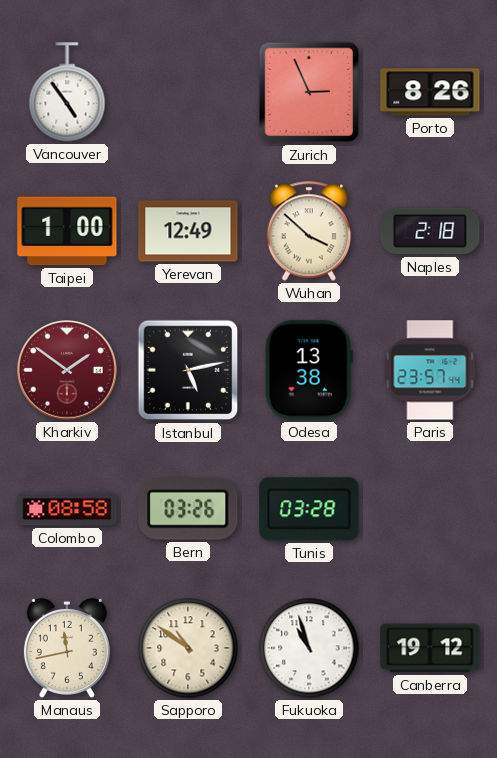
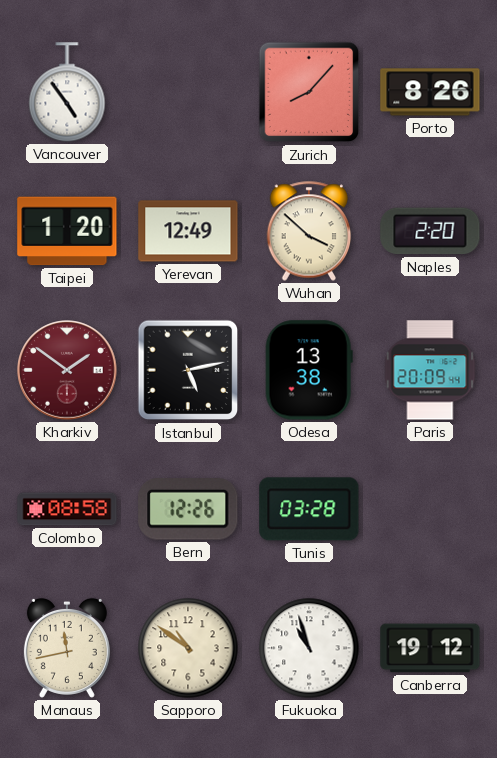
Zurich: 2:56 -> 8:07 (309, 92)
Taipei: 1:00 -> 1:20 (67, 231)
Naples: 2:18 -> 2:20 (430, 231)
Paris: 23:57 -> 20:09 (430, 370)
Bern: 03:26 -> 12:26 (188, 510)
